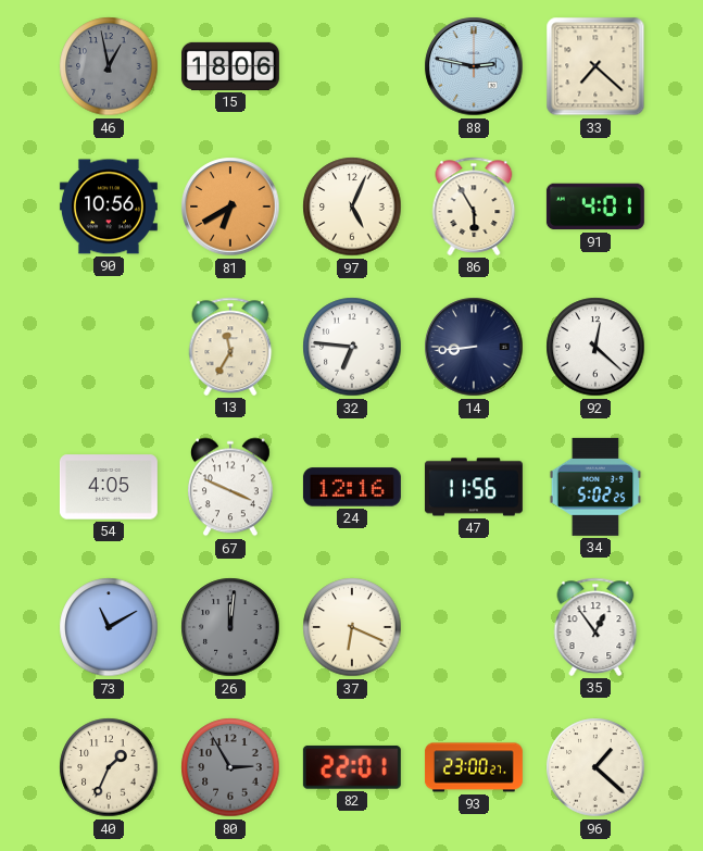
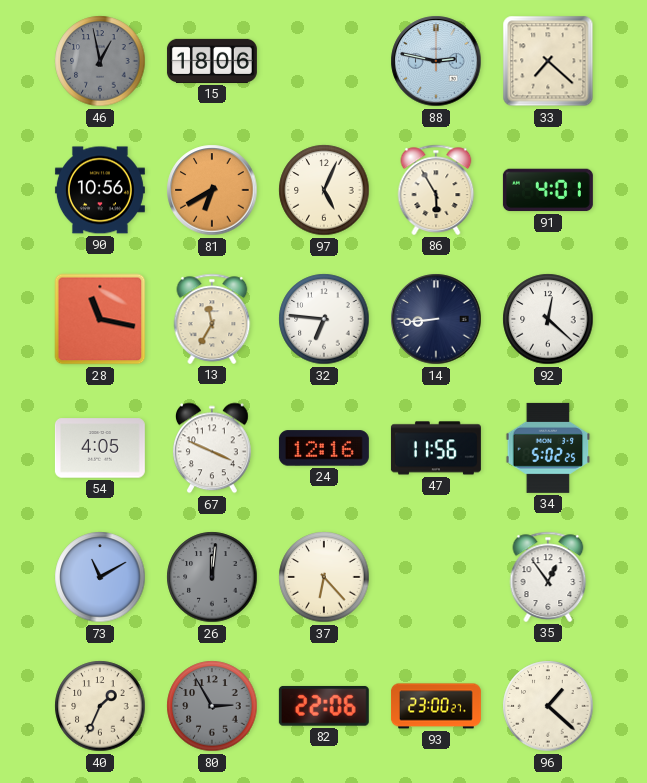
28: none -> 11:17 (100, 319)
37: 6:19 -> 6:23 (324, 577)
82: 22:01 -> 22:06 (324, 706)
